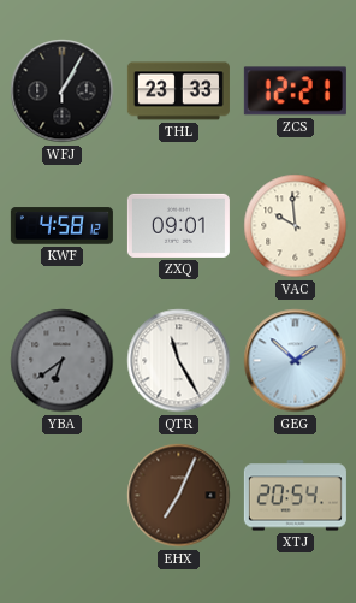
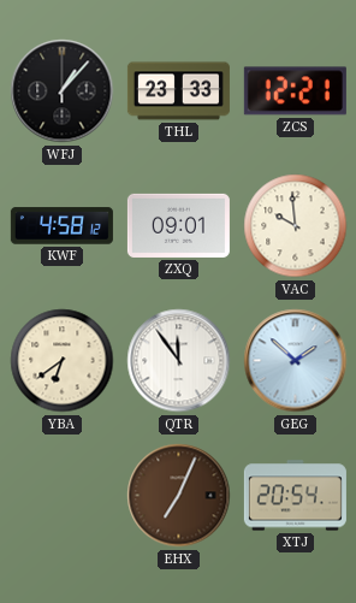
WFJ: 1:05 -> 1:07 (63, 91)
YBA dial: grey -> cream (63, 361)
QTR: 11:25 -> 11:54 (179, 361)
